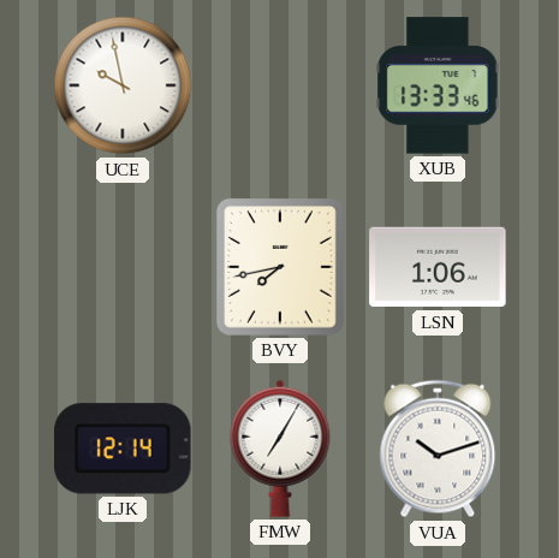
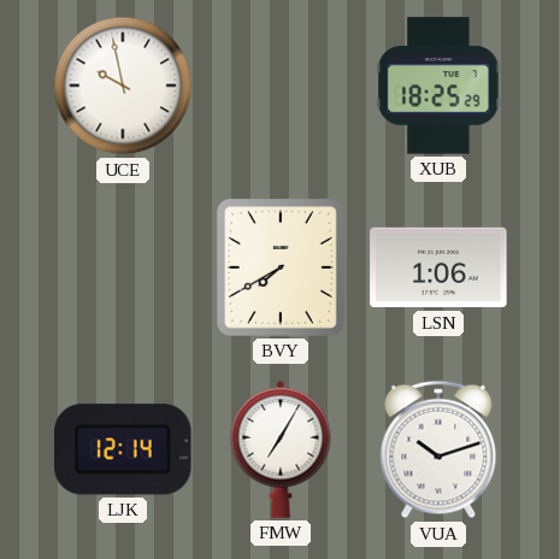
XUB: 13:33 -> 18:25 (438, 86)
BVY: 7:43 -> 7:40 (281, 267)
